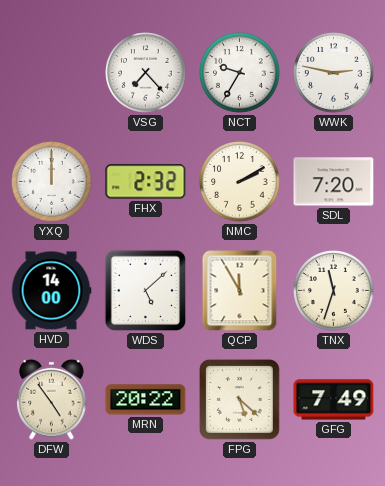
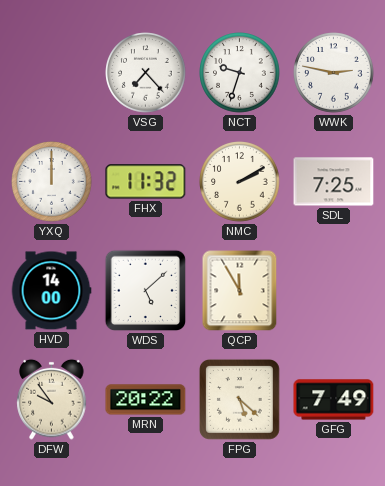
NCT: 9:35 -> 9:33 (240, 73)
FHX: 2:32 -> 11:32 (146, 182)
SDL: 7:20 -> 7:25 (334, 182)
TNX: 11:33 -> none (334, 291)
DFW: 4:54 -> 9:54 (52, 399)
